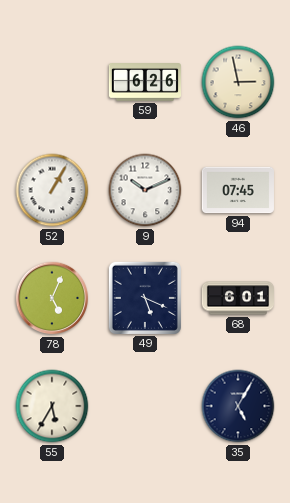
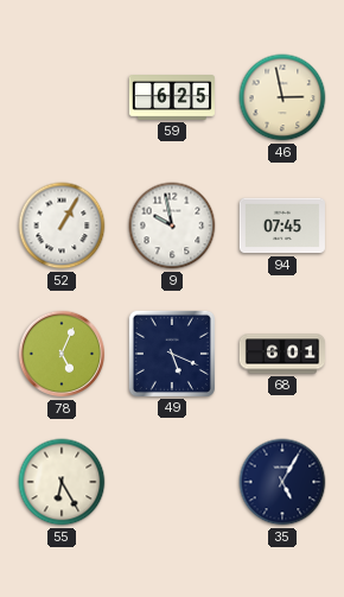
59: 6:26 -> 6:25 (172, 99)
9: 10:11 -> 9:58 (172, 226)
55: 5:35 -> 6:25 (62, 482)
